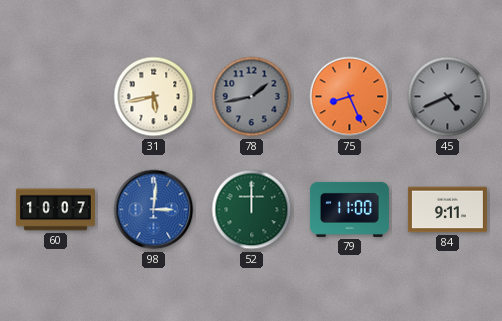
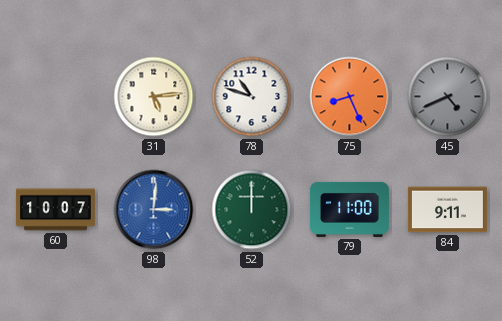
31: 5:43 -> 5:14 (154, 97)
78: 1:43 -> 10:48 (252, 97)
78 dial: grey -> white (252, 97)
